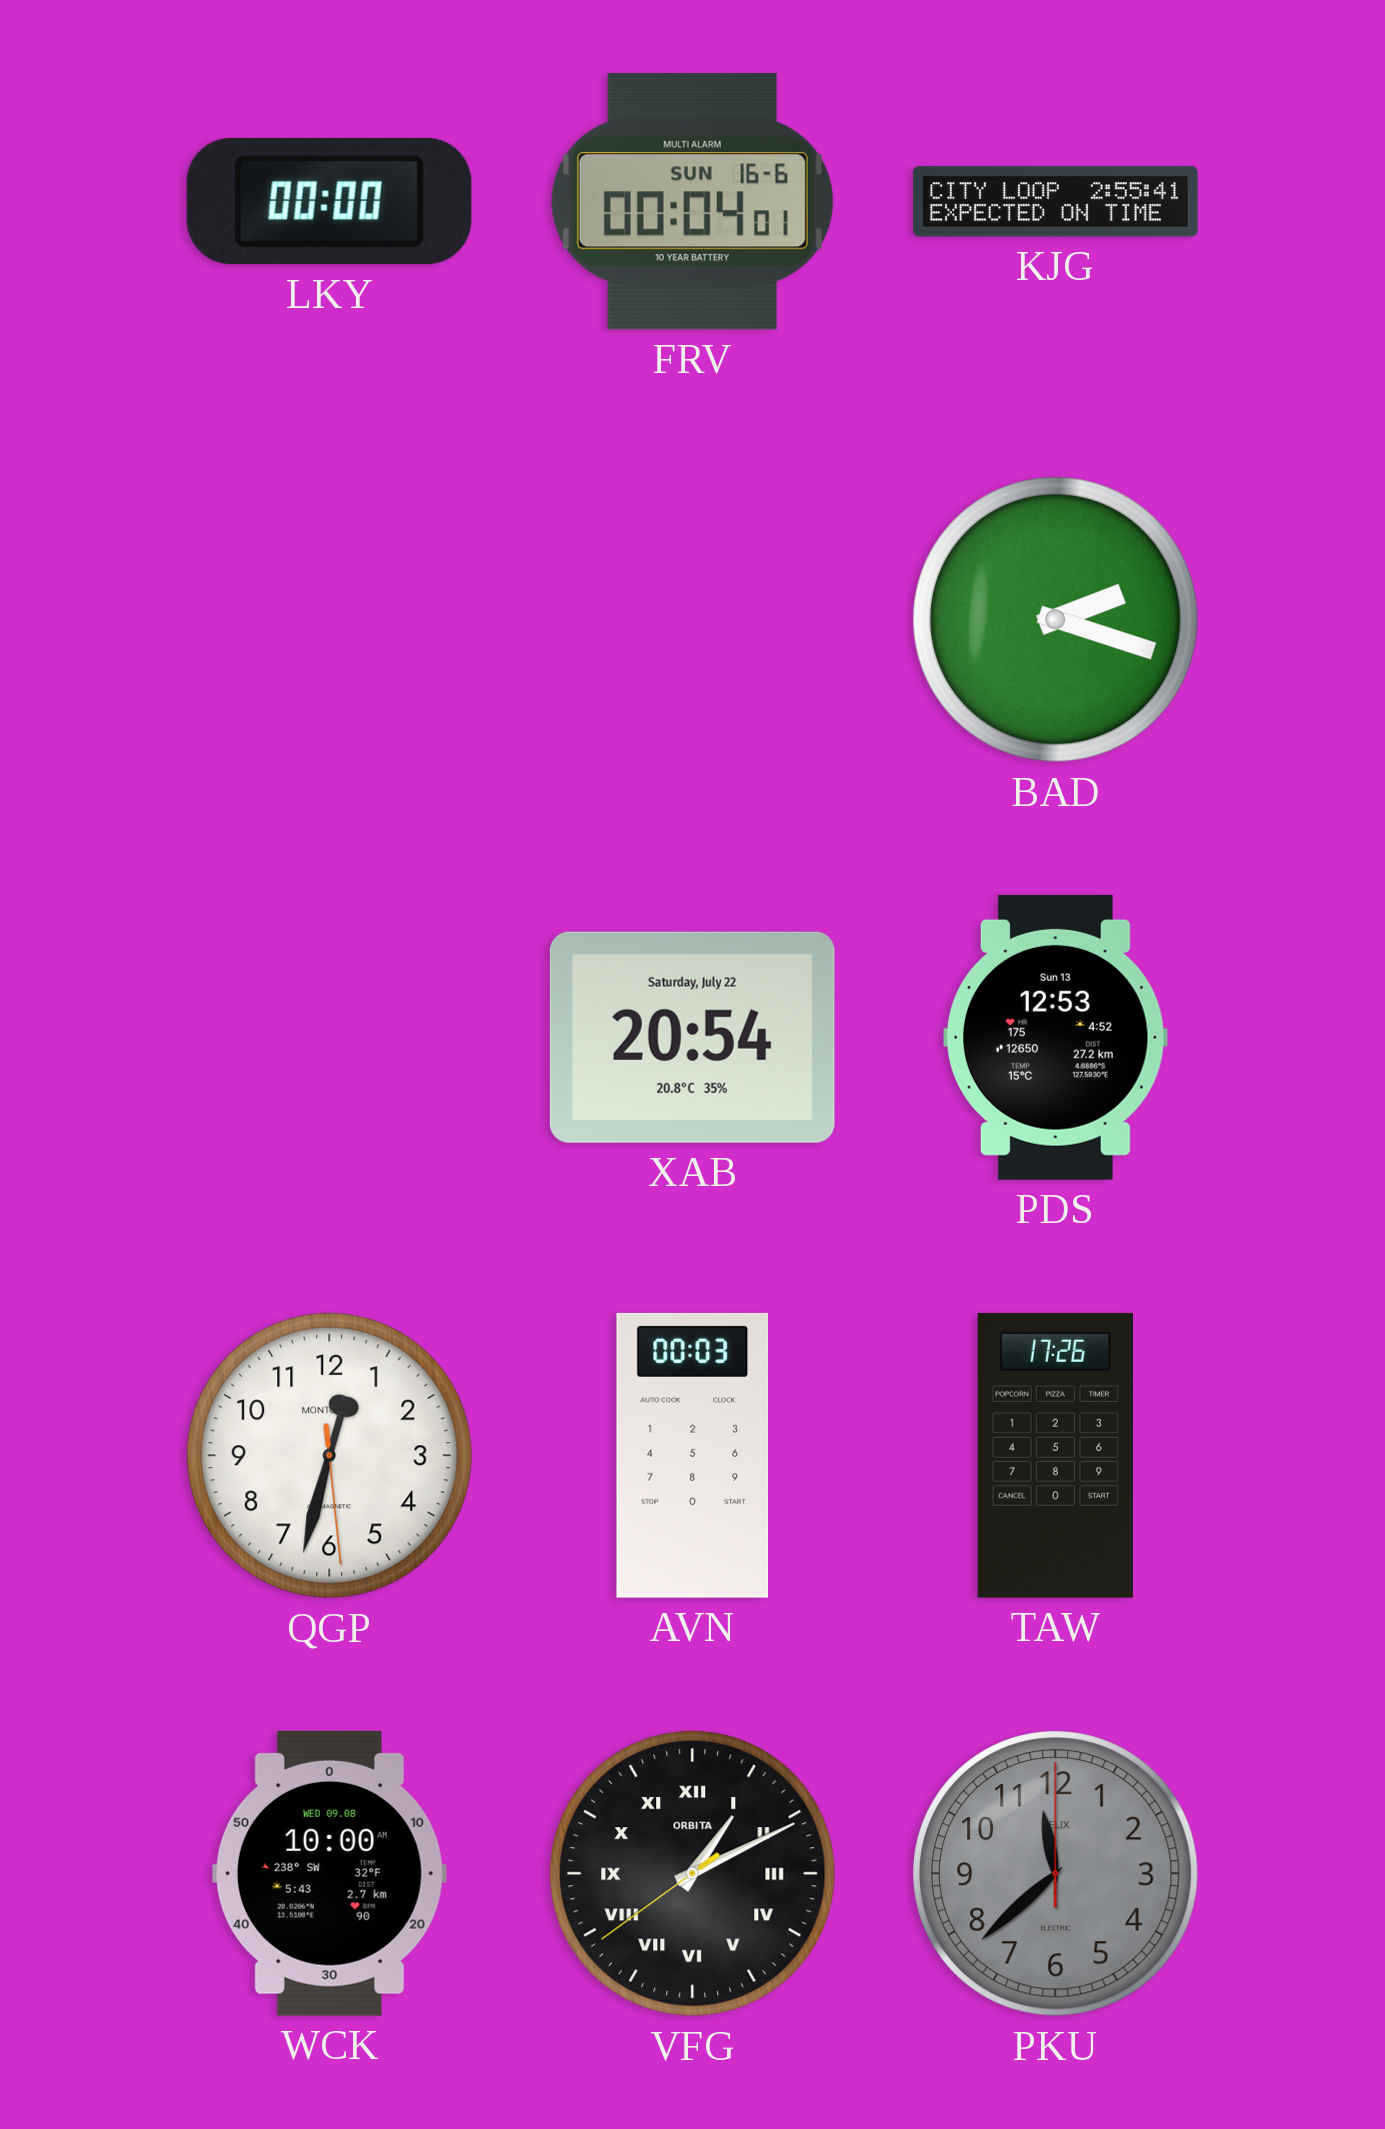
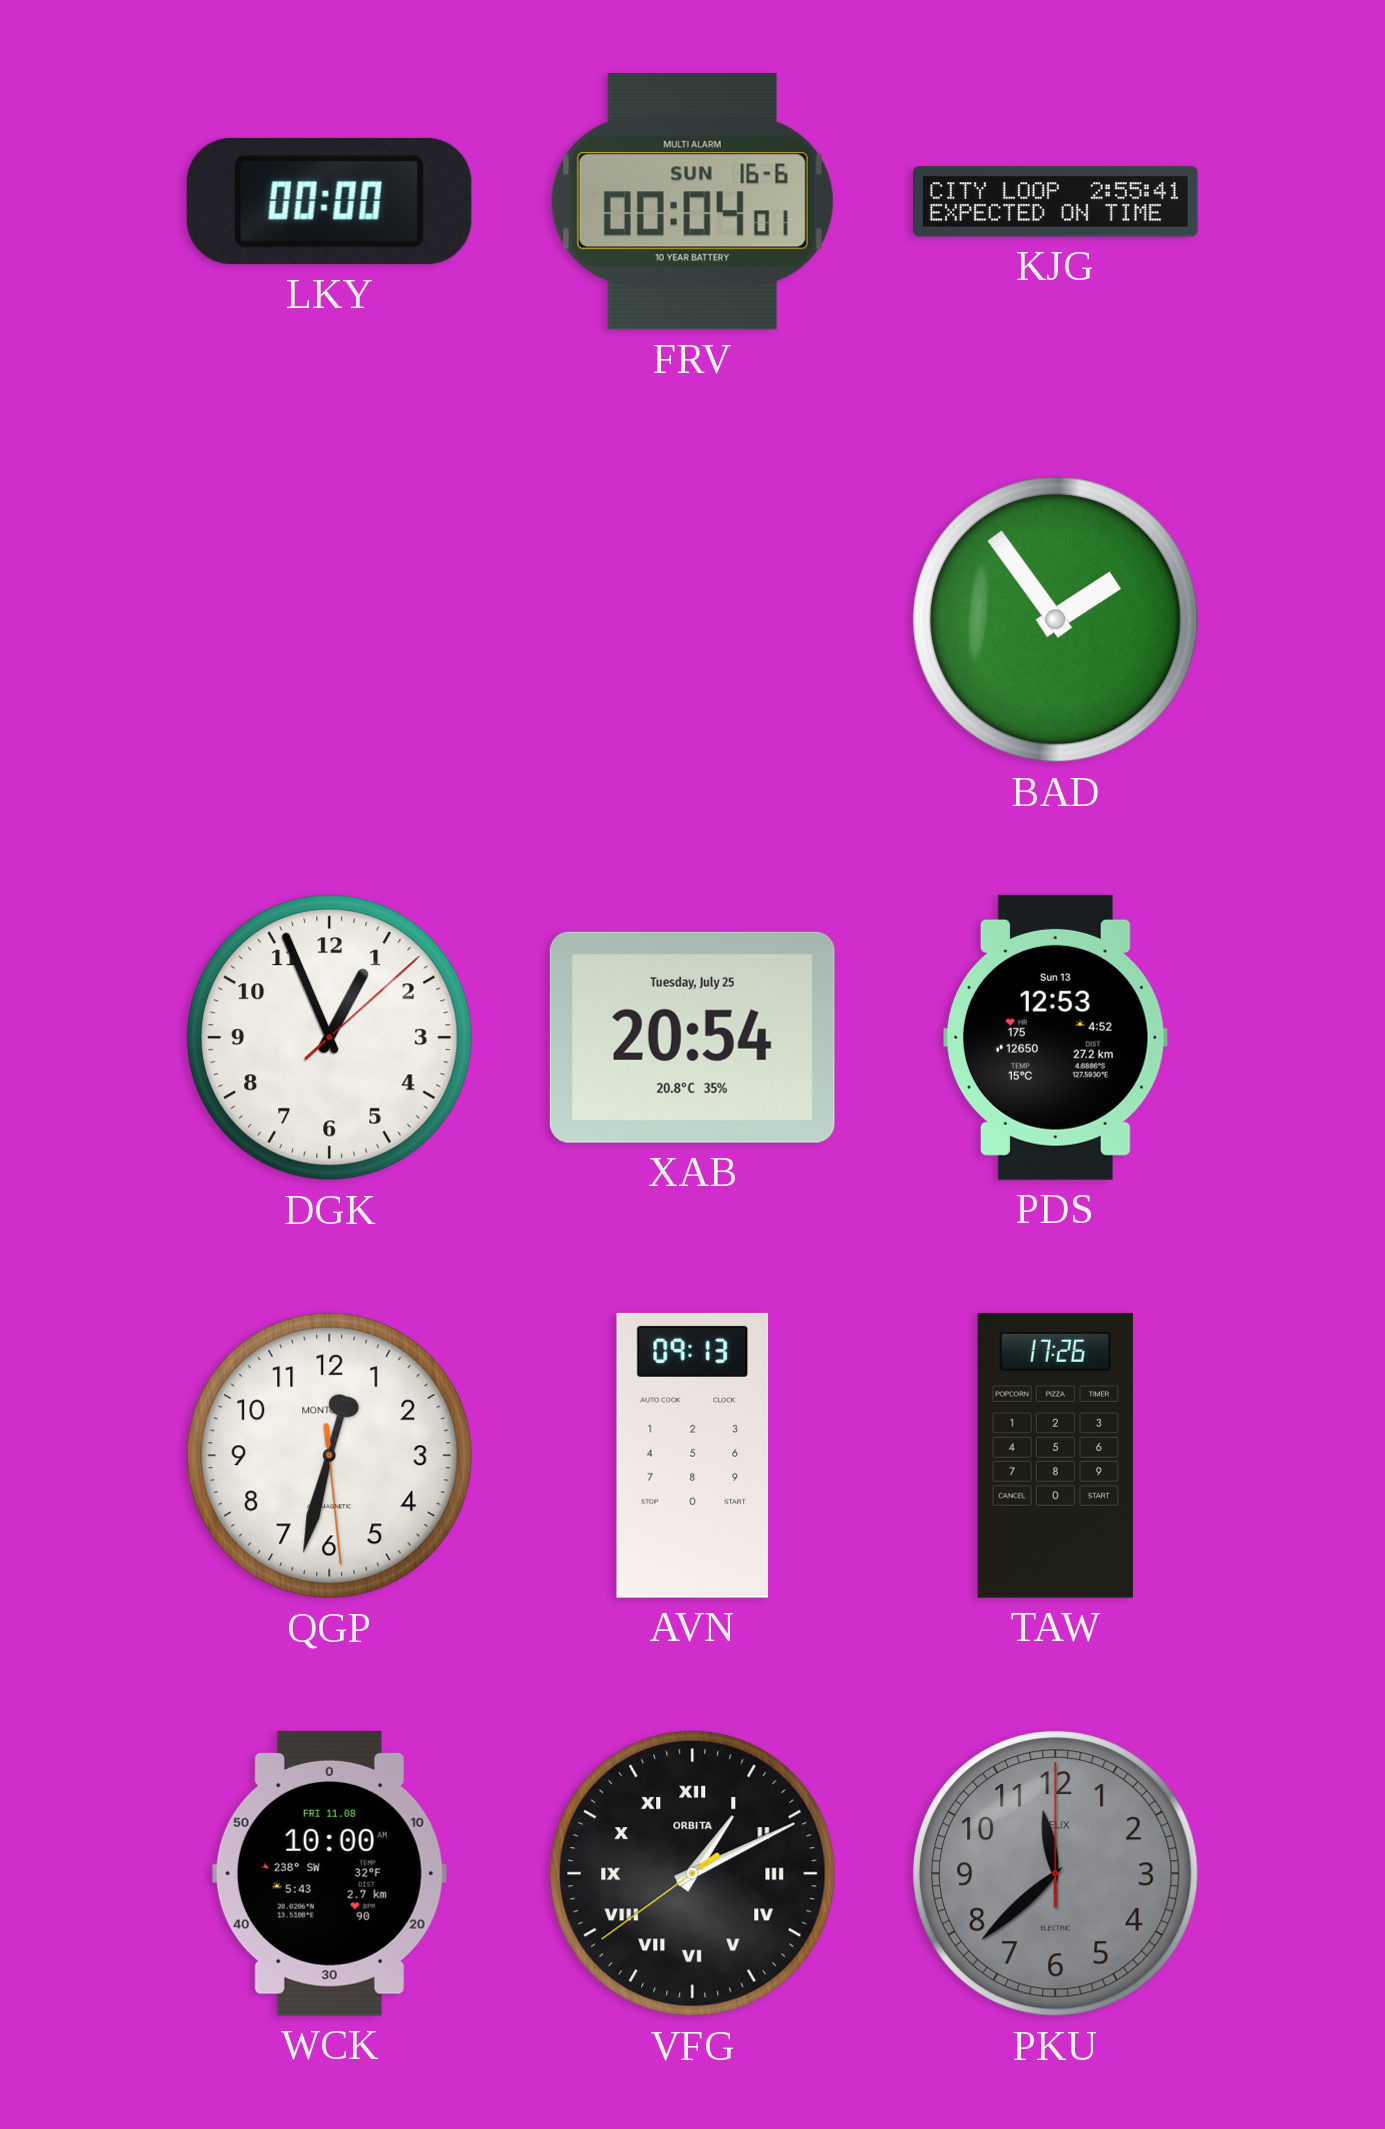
BAD: 2:18 -> 1:54 (1056, 620)
DGK: none -> 12:56 (330, 1038)
XAB date: Saturday, July 22 -> Tuesday, July 25 (692, 1037)
AVN: 00:03 -> 09:13 (693, 1455)
WCK date: WED 09.08 -> FRI 11.08 (329, 1873)
